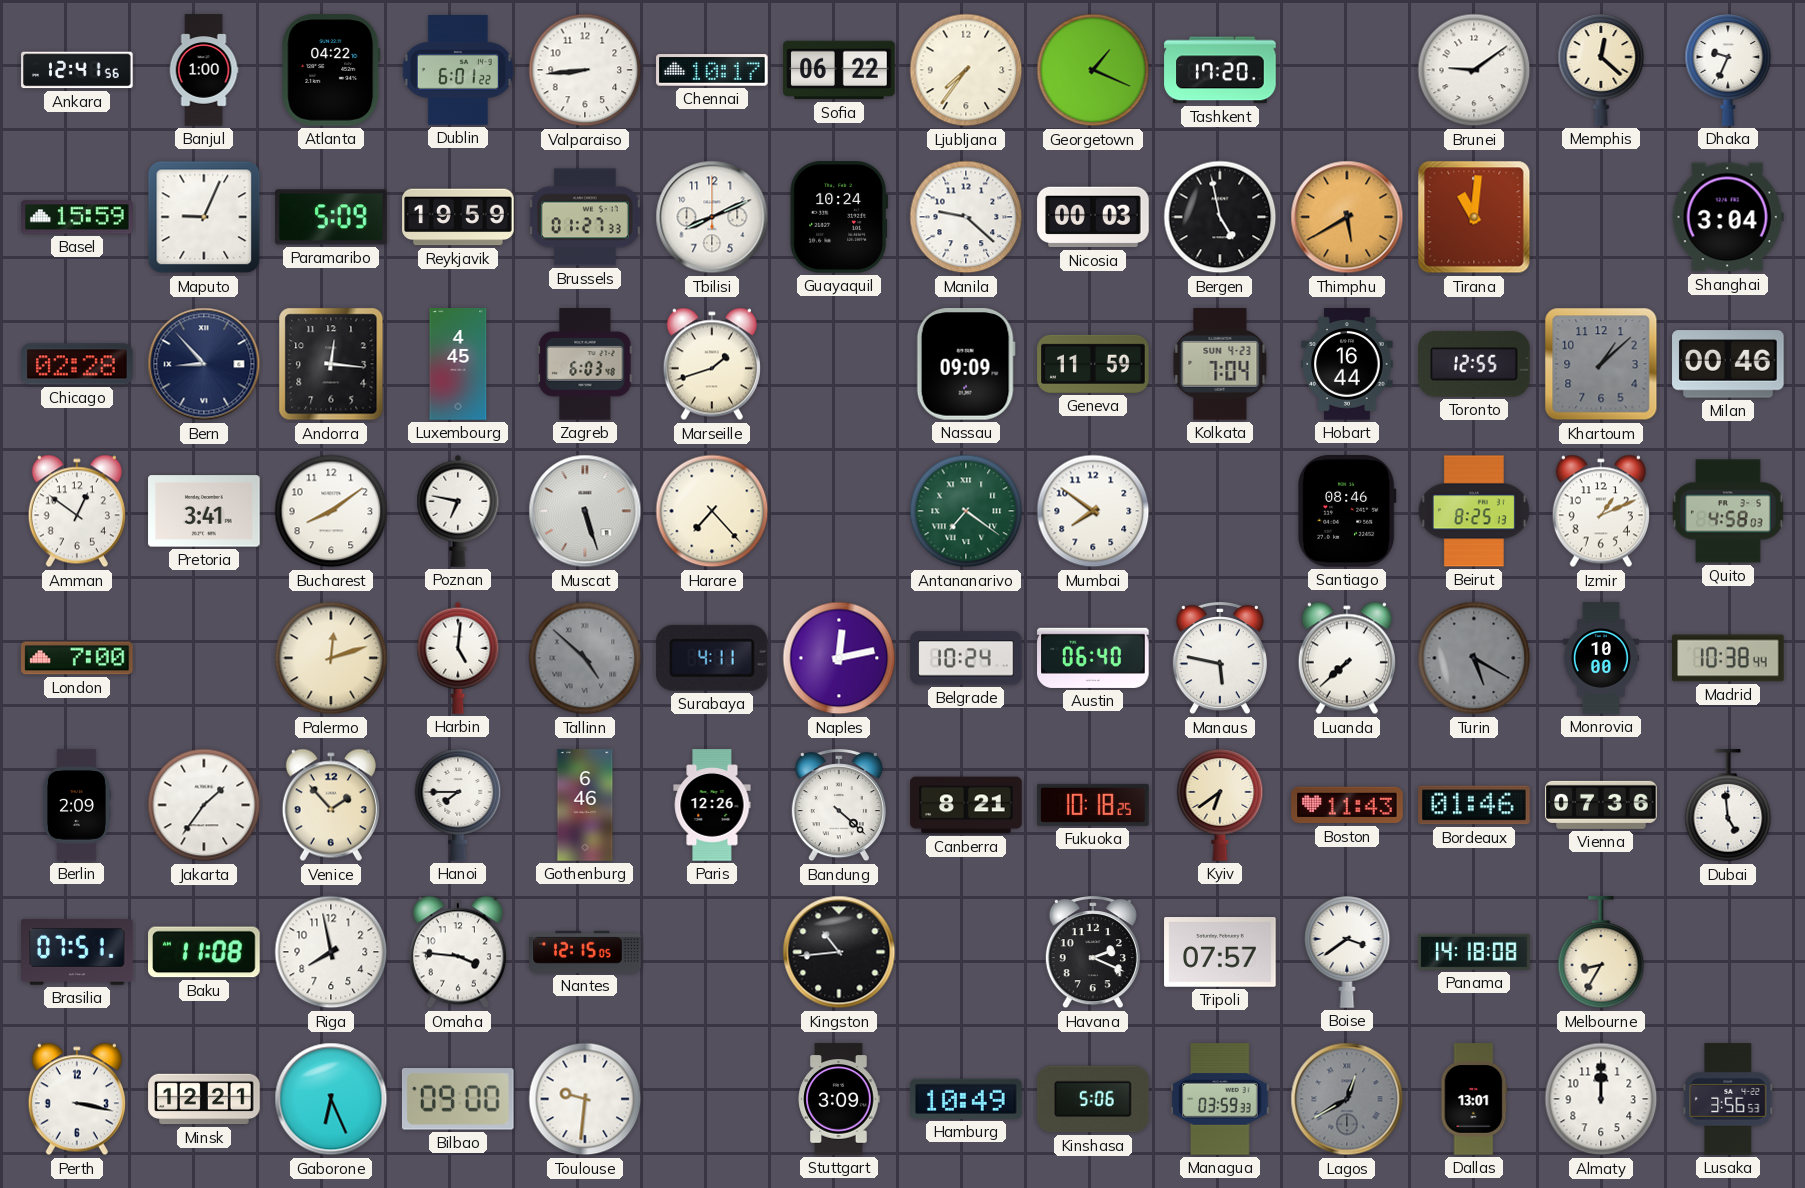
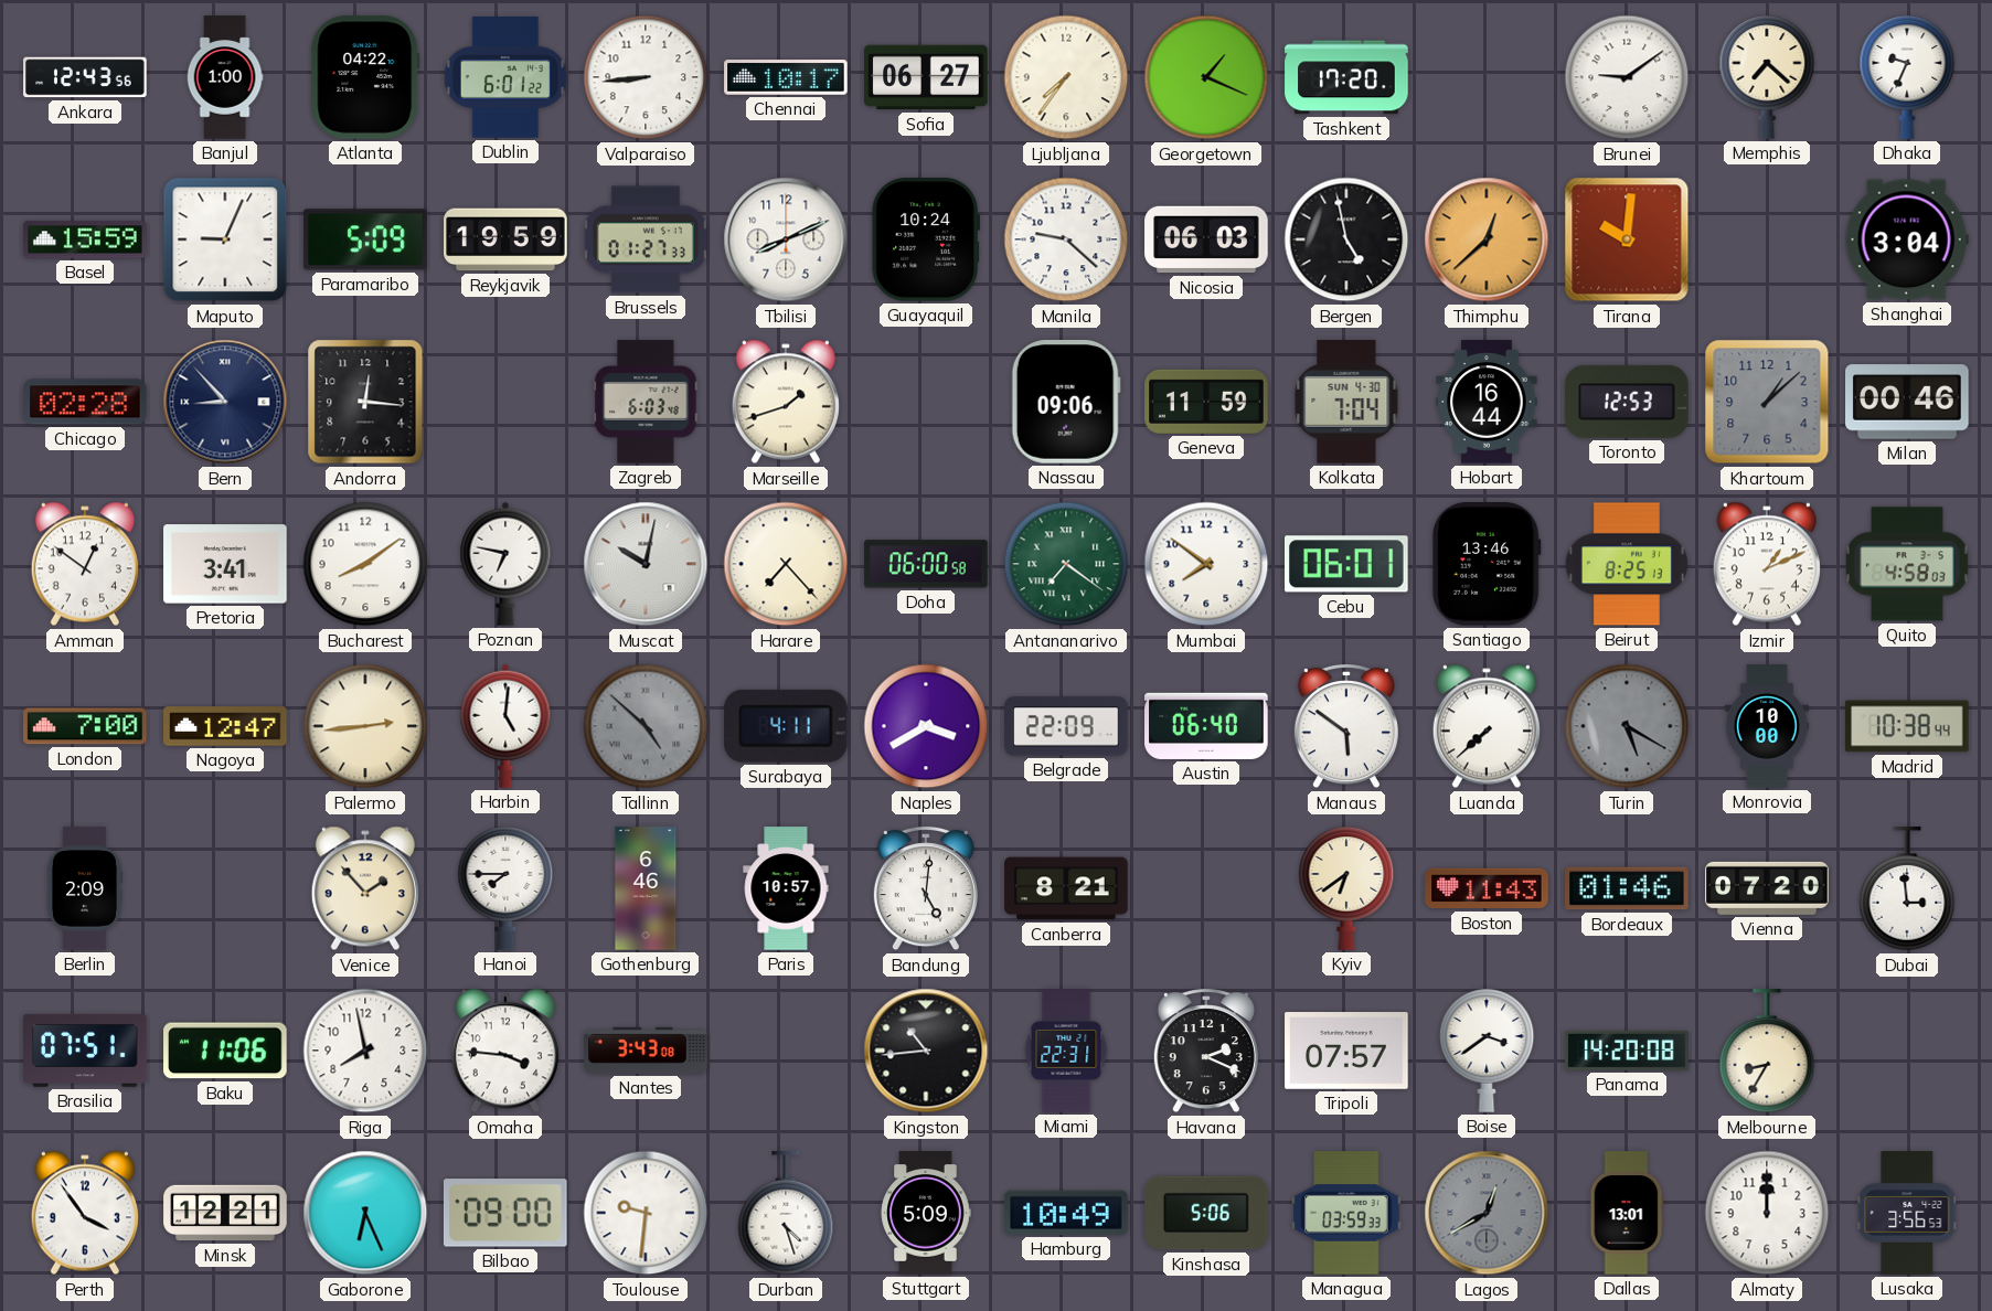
Ankara: 12:41 -> 12:43 (85, 77)
Sofia: 06:22 -> 06:27 (926, 77)
Memphis: 12:22 -> 7:22 (1767, 77)
Nicosia: 00:03 -> 06:03 (1206, 239)
Thimphu: 5:40 -> 12:38 (1487, 239)
Tirana: 11:01 -> 10:01 (1627, 239)
Luxembourg: 4:45 -> none (458, 364)
Nassau: 09:09 -> 09:06 (1066, 402)
Kolkata date: SUN 4-23 -> SUN 4-30 (1346, 402)
Toronto: 12:55 -> 12:53 (1627, 402)
Muscat: 5:27 -> 10:02 (646, 564)
Doha: none -> 06:00 (926, 564)
Cebu: none -> 06:01 (1347, 564)
Santiago: 08:46 -> 13:46 (1487, 564)
Nagoya: none -> 12:47 (225, 726)
Palermo: 12:12 -> 2:44 (365, 726)
Naples: 12:13 -> 3:40 (926, 726)
Belgrade: 10:24 -> 22:09 (1066, 726)
Manaus: 5:47 -> 5:51 (1346, 727)
Jakarta: 1:36 -> none (204, 805)
Paris: 12:26 -> 10:57 (786, 888)
Bandung: 4:22 -> 5:01 (926, 889)
Fukuoka: 10:18 -> none (1093, 805)
Vienna: 07:36 -> 07:20 (1767, 888)
Dubai: 4:59 -> 2:59 (1907, 889)
Baku: 11:08 -> 11:06 (225, 1051)
Nantes: 12:15 -> 3:43 (646, 1051)
Miami: none -> 22:31 (1066, 1051)
Panama: 14:18 -> 14:20 (1627, 1051)
Perth: 3:17 -> 3:54 (85, 1213)
Durban: none -> 4:27 (786, 1214)
Stuttgart: 3:09 -> 5:09 (926, 1213)
